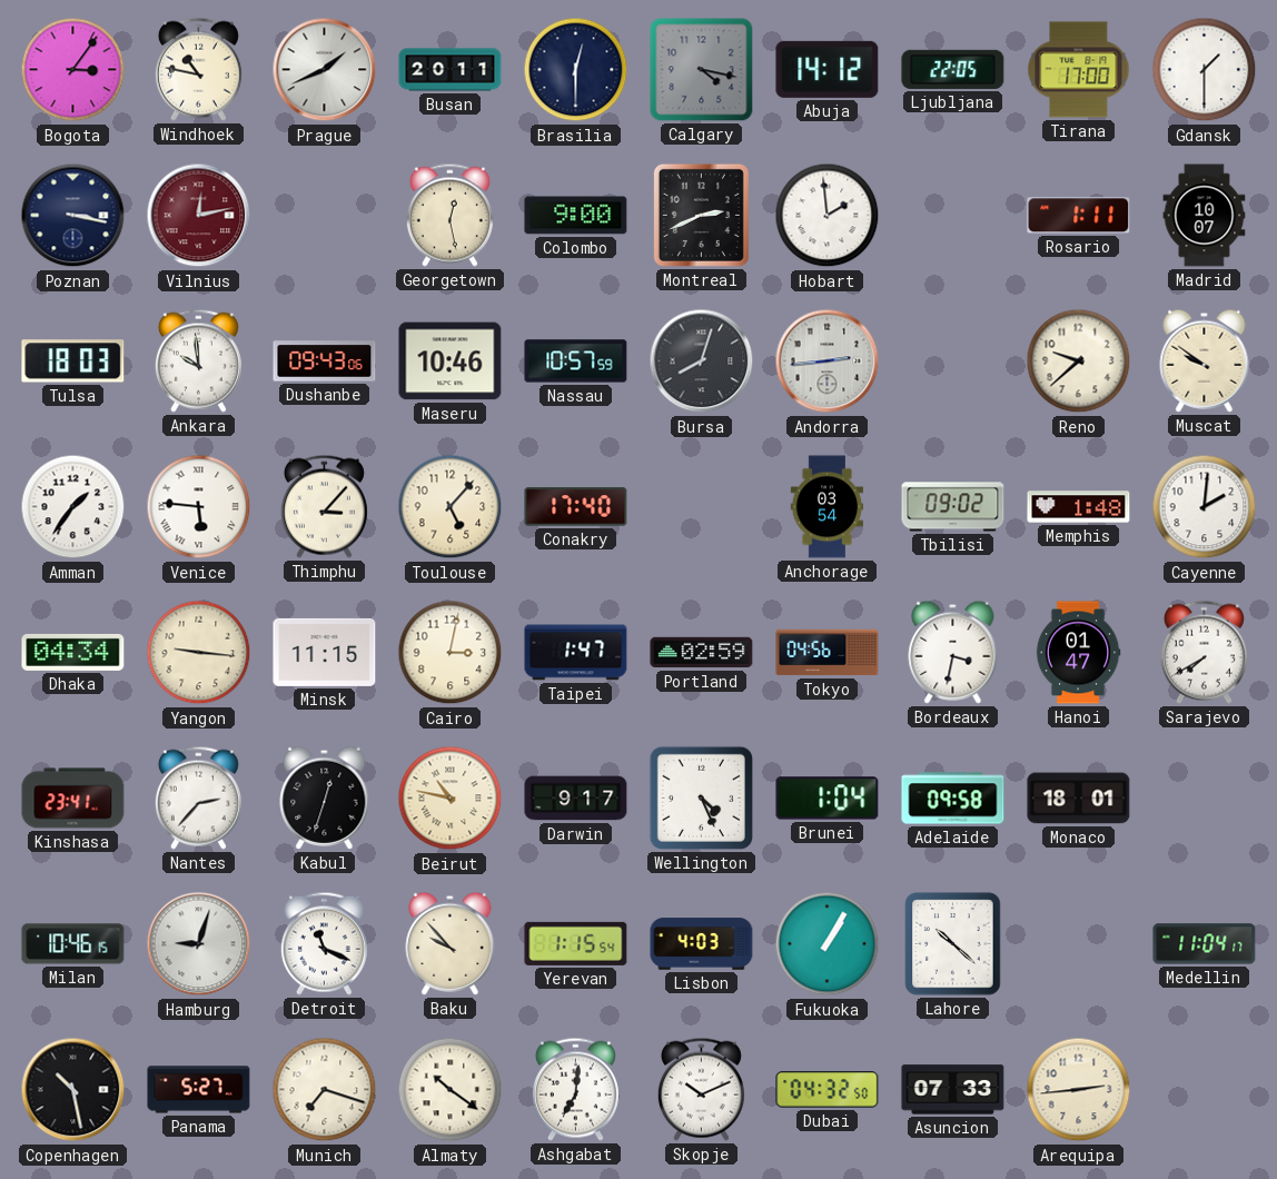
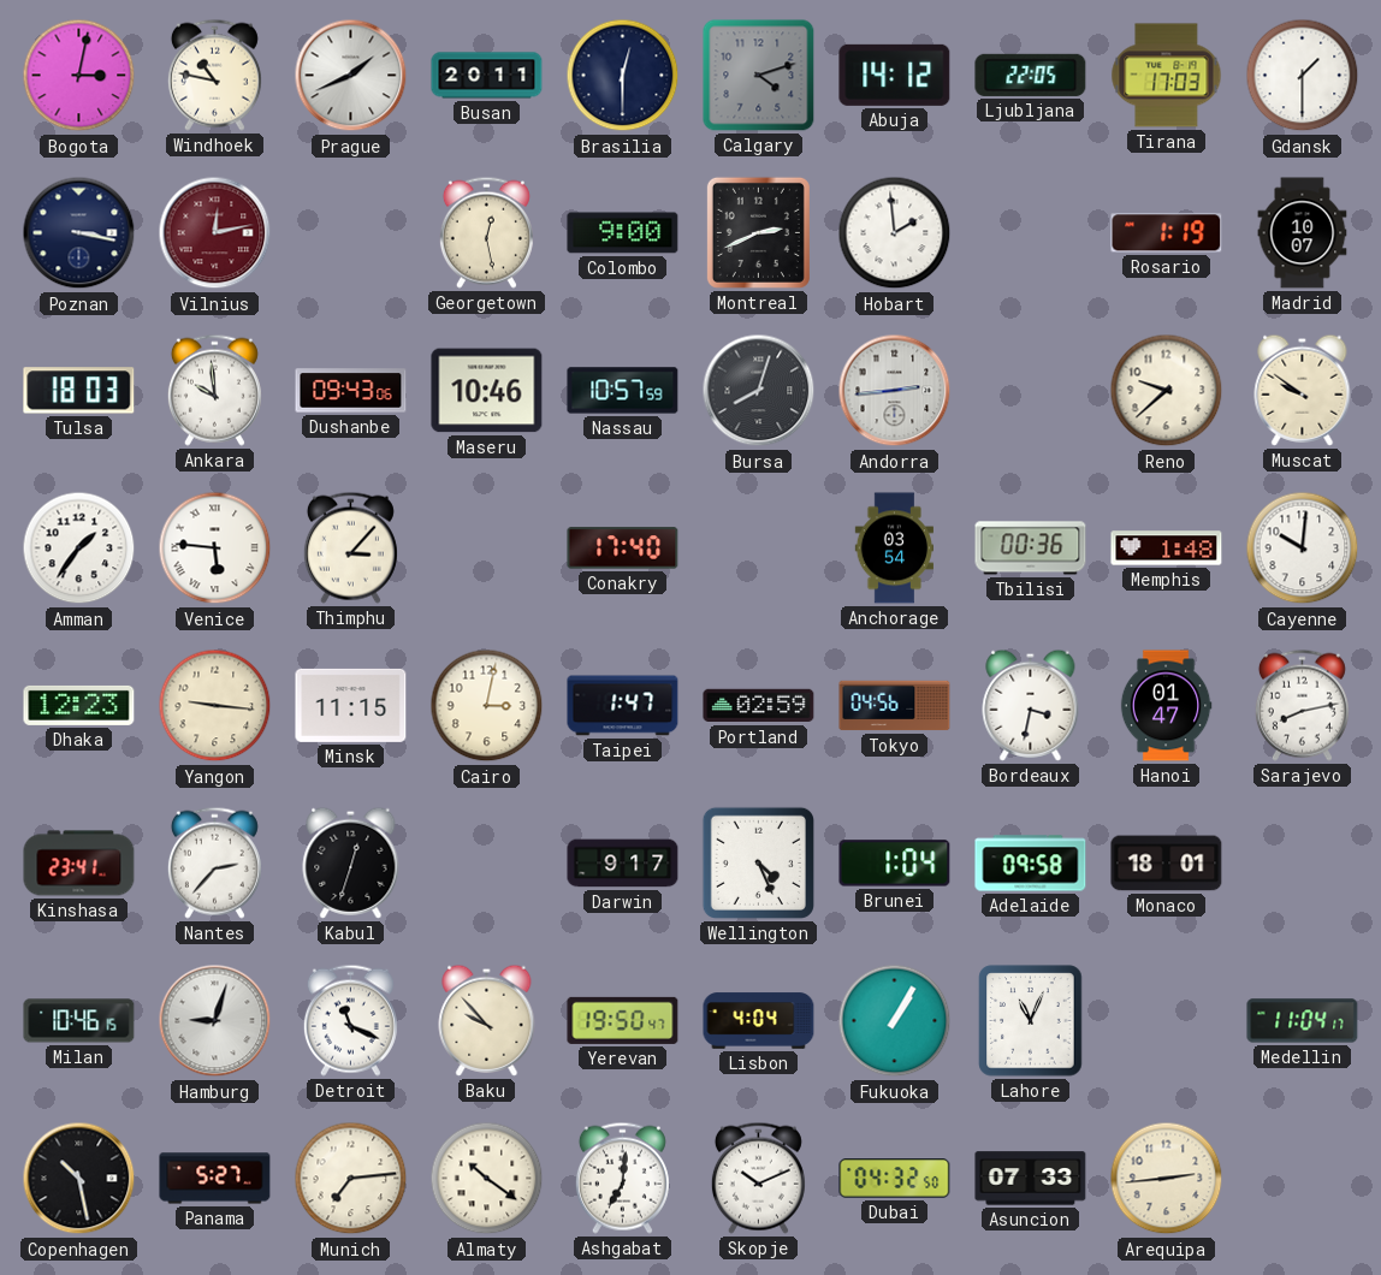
Bogota: 3:06 -> 3:02 (79, 76)
Calgary: 4:17 -> 4:12 (759, 76)
Tirana: 17:00 -> 17:03 (1167, 76)
Rosario: 1:11 -> 1:19 (1167, 233)
Toulouse: 5:07 -> none (451, 507)
Tbilisi: 09:02 -> 00:36 (1031, 548)
Cayenne: 2:01 -> 10:01 (1303, 548)
Dhaka: 04:34 -> 12:23 (79, 705)
Sarajevo: 7:40 -> 8:13 (1302, 705)
Beirut: 10:47 -> none (451, 799)
Yerevan: 1:15 -> 19:50 (623, 1020)
Lisbon: 4:03 -> 4:04 (759, 1021)
Lahore: 10:22 -> 11:04 (1031, 1021)
Munich: 7:18 -> 7:14 (351, 1179)
